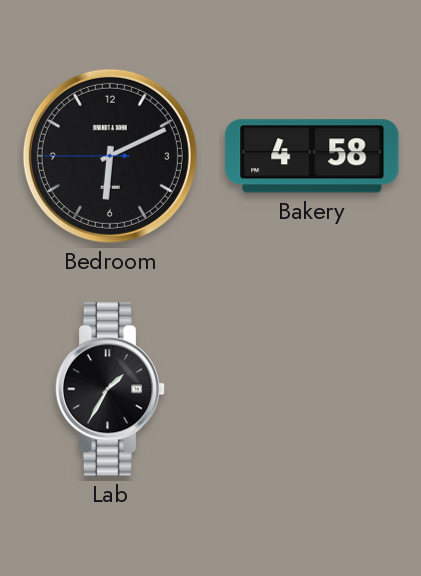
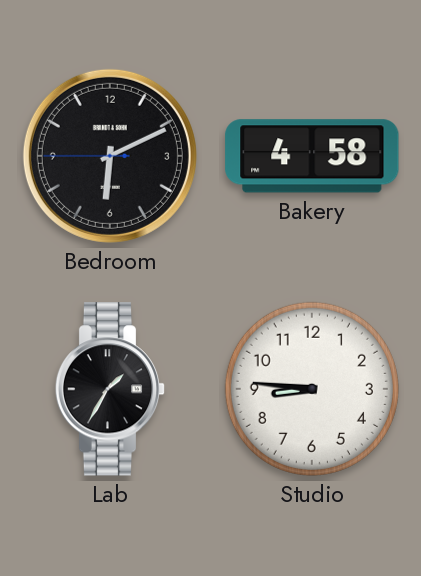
Studio: none -> 8:46 (312, 389)
